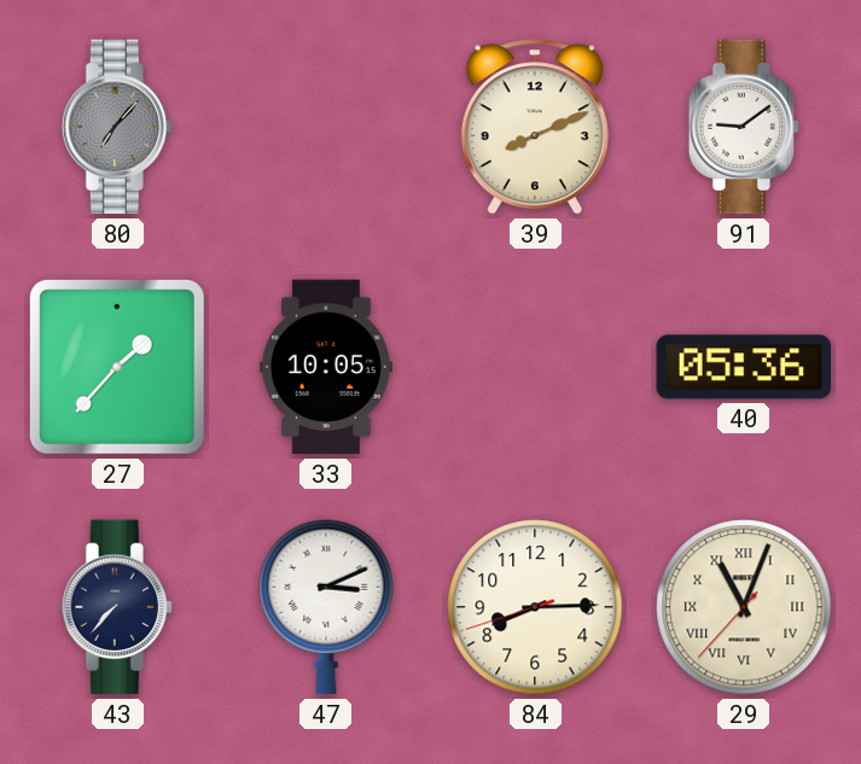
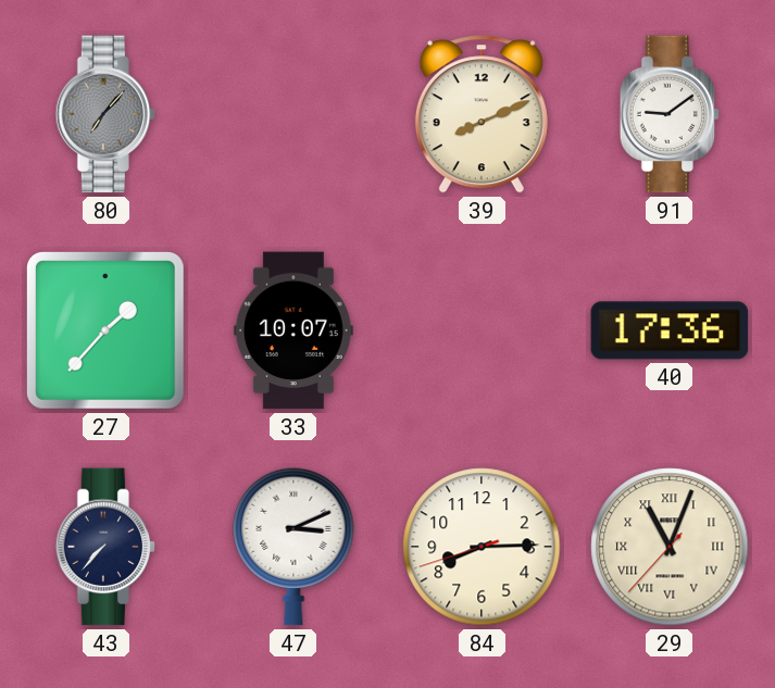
33: 10:05 -> 10:07 (293, 330)
40: 05:36 -> 17:36 (670, 330)
